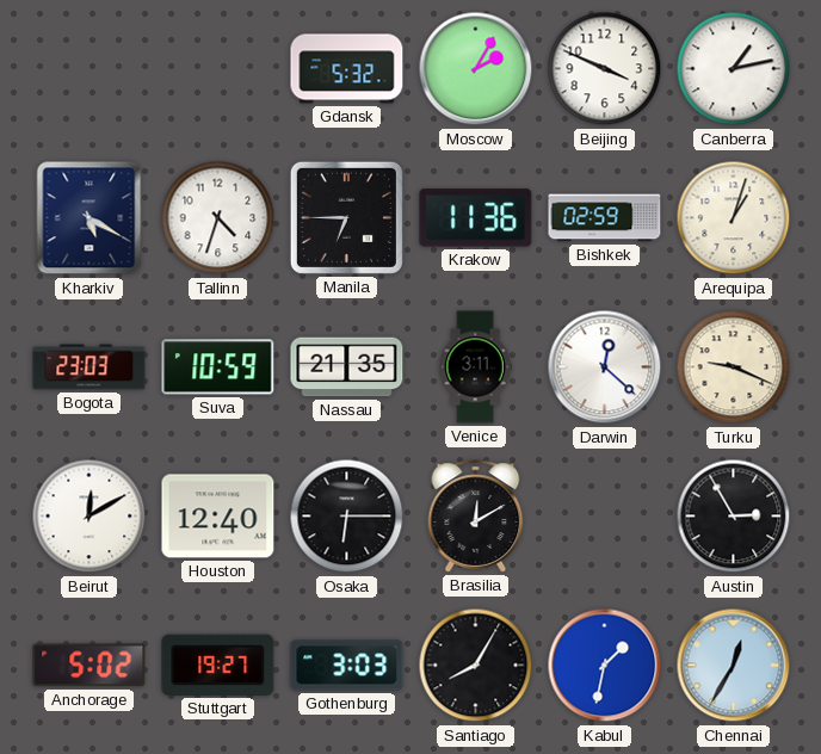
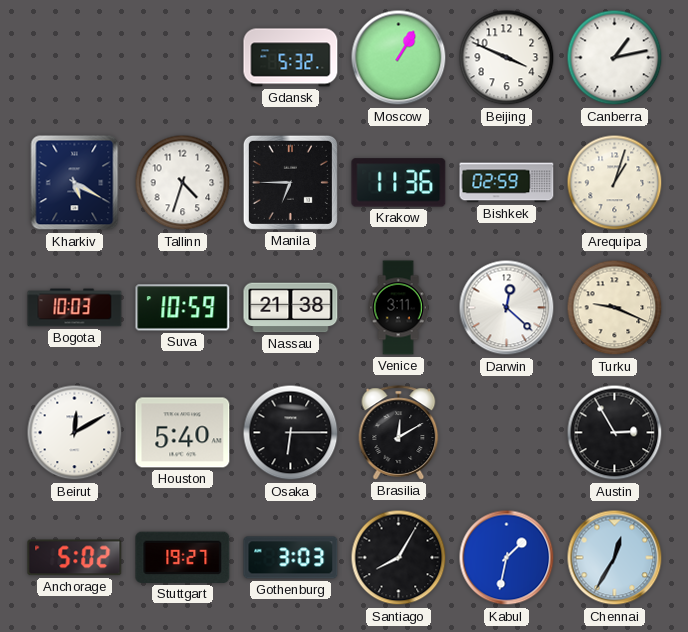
Moscow: 2:05 -> 1:05 (399, 58)
Bogota: 23:03 -> 10:03 (75, 308)
Nassau: 21:35 -> 21:38 (291, 308)
Houston: 12:40 -> 5:40 (183, 433)
